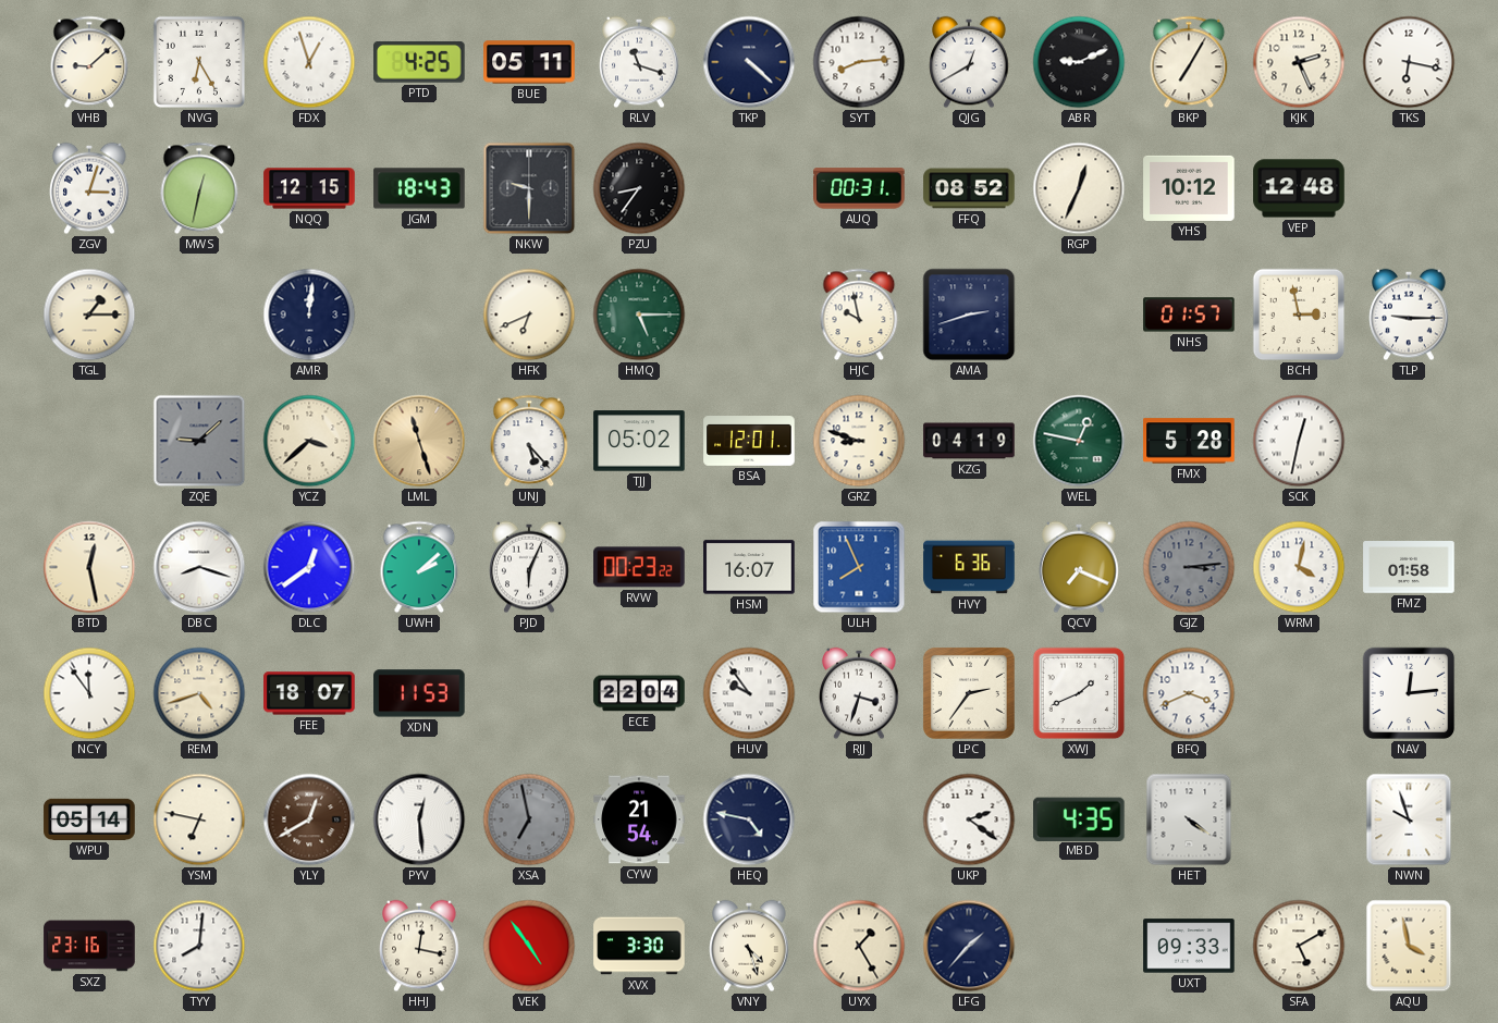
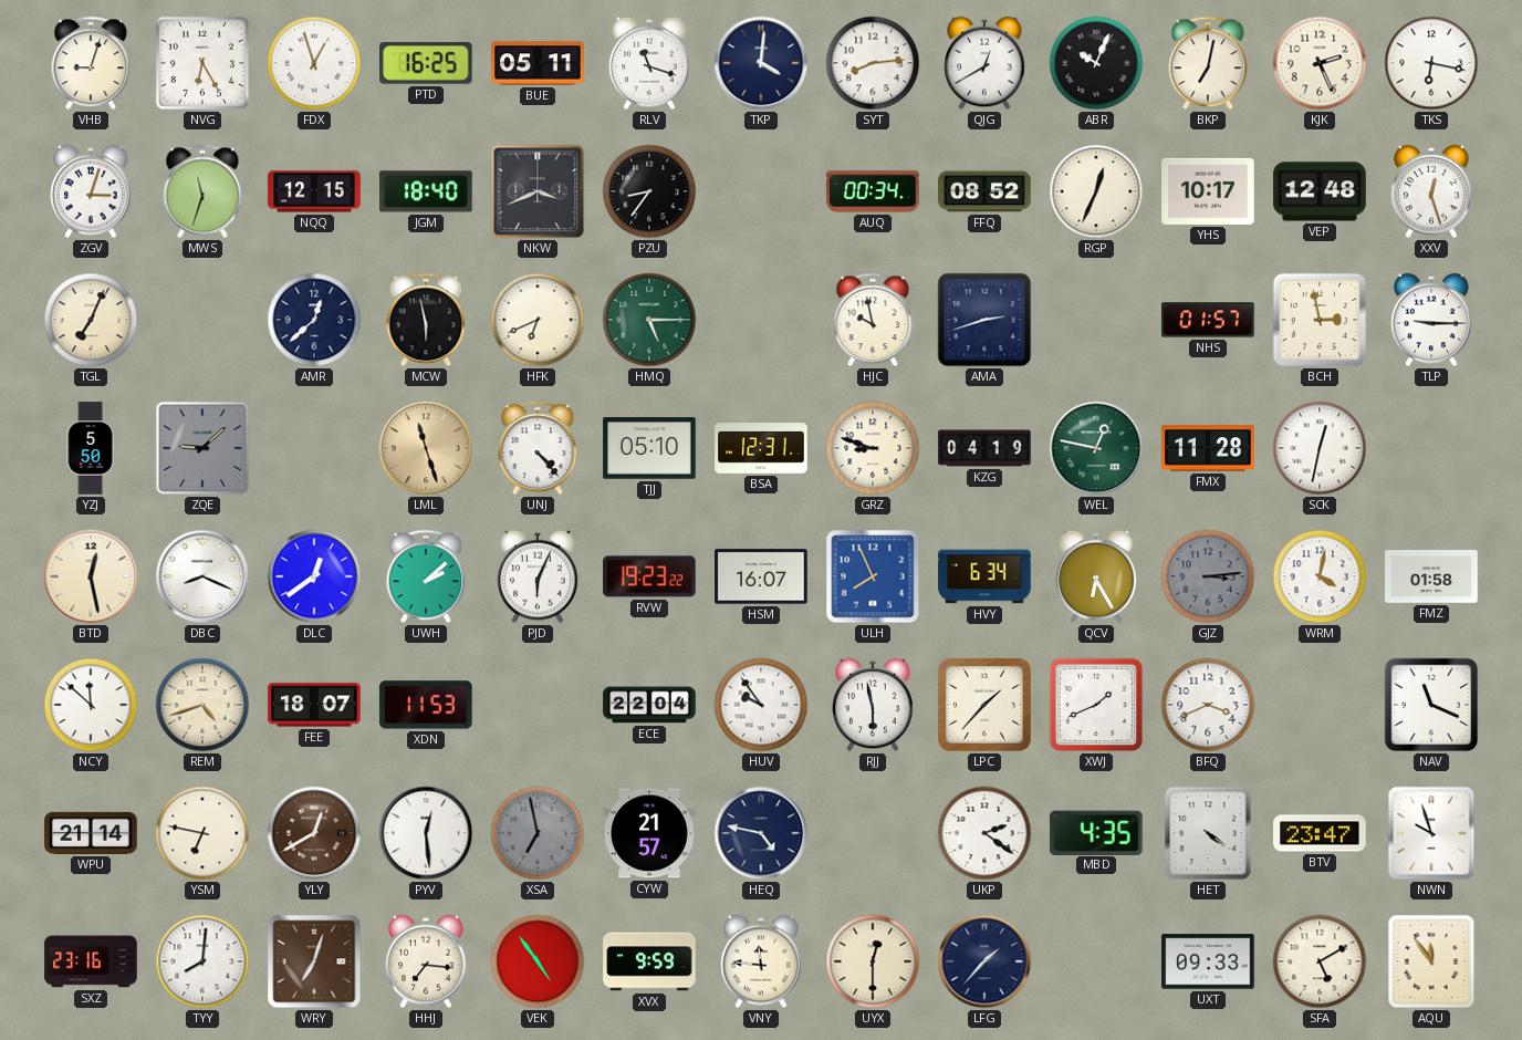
VHB: 9:08 -> 9:03 (91, 63)
PTD: 4:25 -> 16:25 (427, 63)
TKP: 4:22 -> 4:01 (761, 63)
ABR: 9:11 -> 10:04 (1096, 63)
BKP: 7:05 -> 7:02 (1208, 63)
MWS: 12:32 -> 11:33 (202, 191)
JGM: 18:43 -> 18:40 (426, 191)
NKW: 9:30 -> 3:41 (538, 191)
AUQ: 00:31 -> 00:34 (873, 191)
YHS: 10:12 -> 10:17 (1208, 191)
XXV: none -> 12:27 (1431, 191)
TGL: 1:15 -> 7:04 (91, 320)
AMR: 12:01 -> 12:38 (314, 320)
MCW: none -> 5:58 (426, 320)
YZJ: none -> 5:50 (91, 448)
YCZ: 3:38 -> none (309, 441)
UNJ: 5:23 -> 4:23 (538, 448)
TJJ: 05:02 -> 05:10 (649, 448)
BSA: 12:01 -> 12:31 (761, 449)
FMX: 5:28 -> 11:28 (1208, 448)
DBC: 8:18 -> 8:19 (202, 576)
RVW: 00:23 -> 19:23 (649, 576)
HVY: 6:36 -> 6:34 (984, 576)
QCV: 7:19 -> 6:25 (1096, 576)
NCY: 11:54 -> 11:52 (91, 705)
RJJ: 3:33 -> 5:58 (873, 705)
LPC: 2:36 -> 1:37 (984, 705)
NAV: 12:14 -> 11:19 (1431, 705)
WPU: 05:14 -> 21:14 (91, 833)
CYW: 21:54 -> 21:57 (649, 833)
BTV: none -> 23:47 (1320, 833)
WRY: none -> 7:03 (314, 961)
HHJ: 12:17 -> 7:16 (426, 961)
XVX: 3:30 -> 9:59 (649, 961)
VNY: 4:27 -> 11:46 (761, 961)
UYX: 1:25 -> 12:30 (873, 961)
AQU: 3:58 -> 11:54 (1431, 961)
